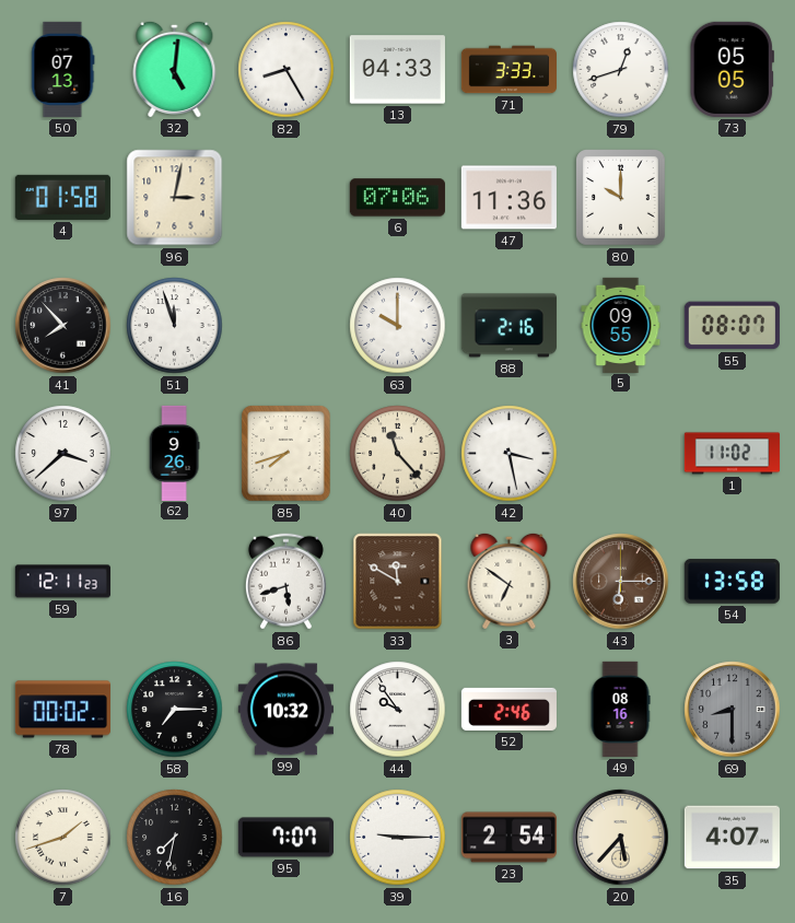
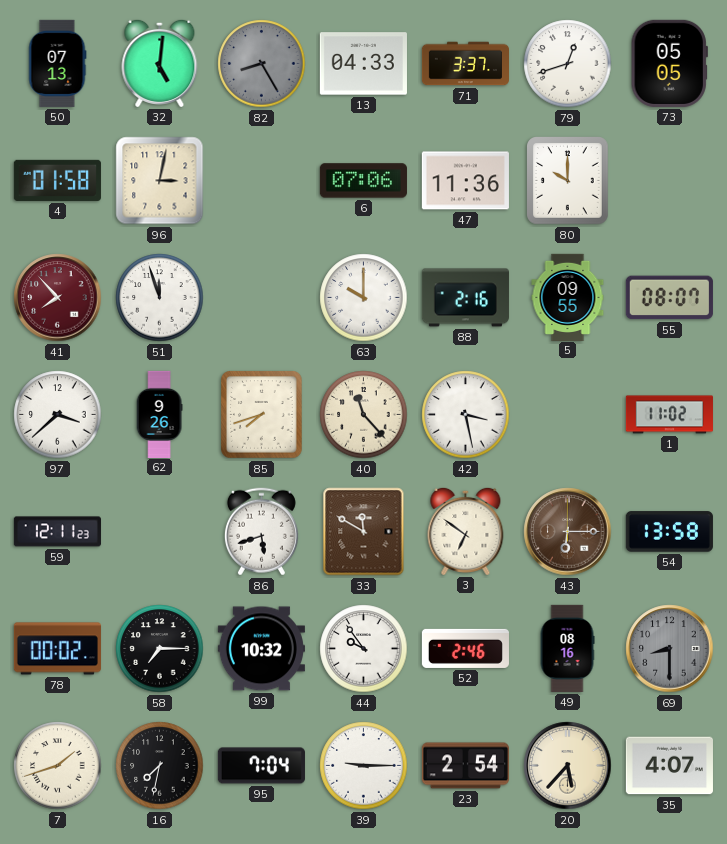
82 dial: white -> grey (262, 64)
71: 3:33 -> 3:37 (465, 64)
41 dial: black -> burgundy (58, 298)
95: 7:07 -> 7:04 (261, 766)
